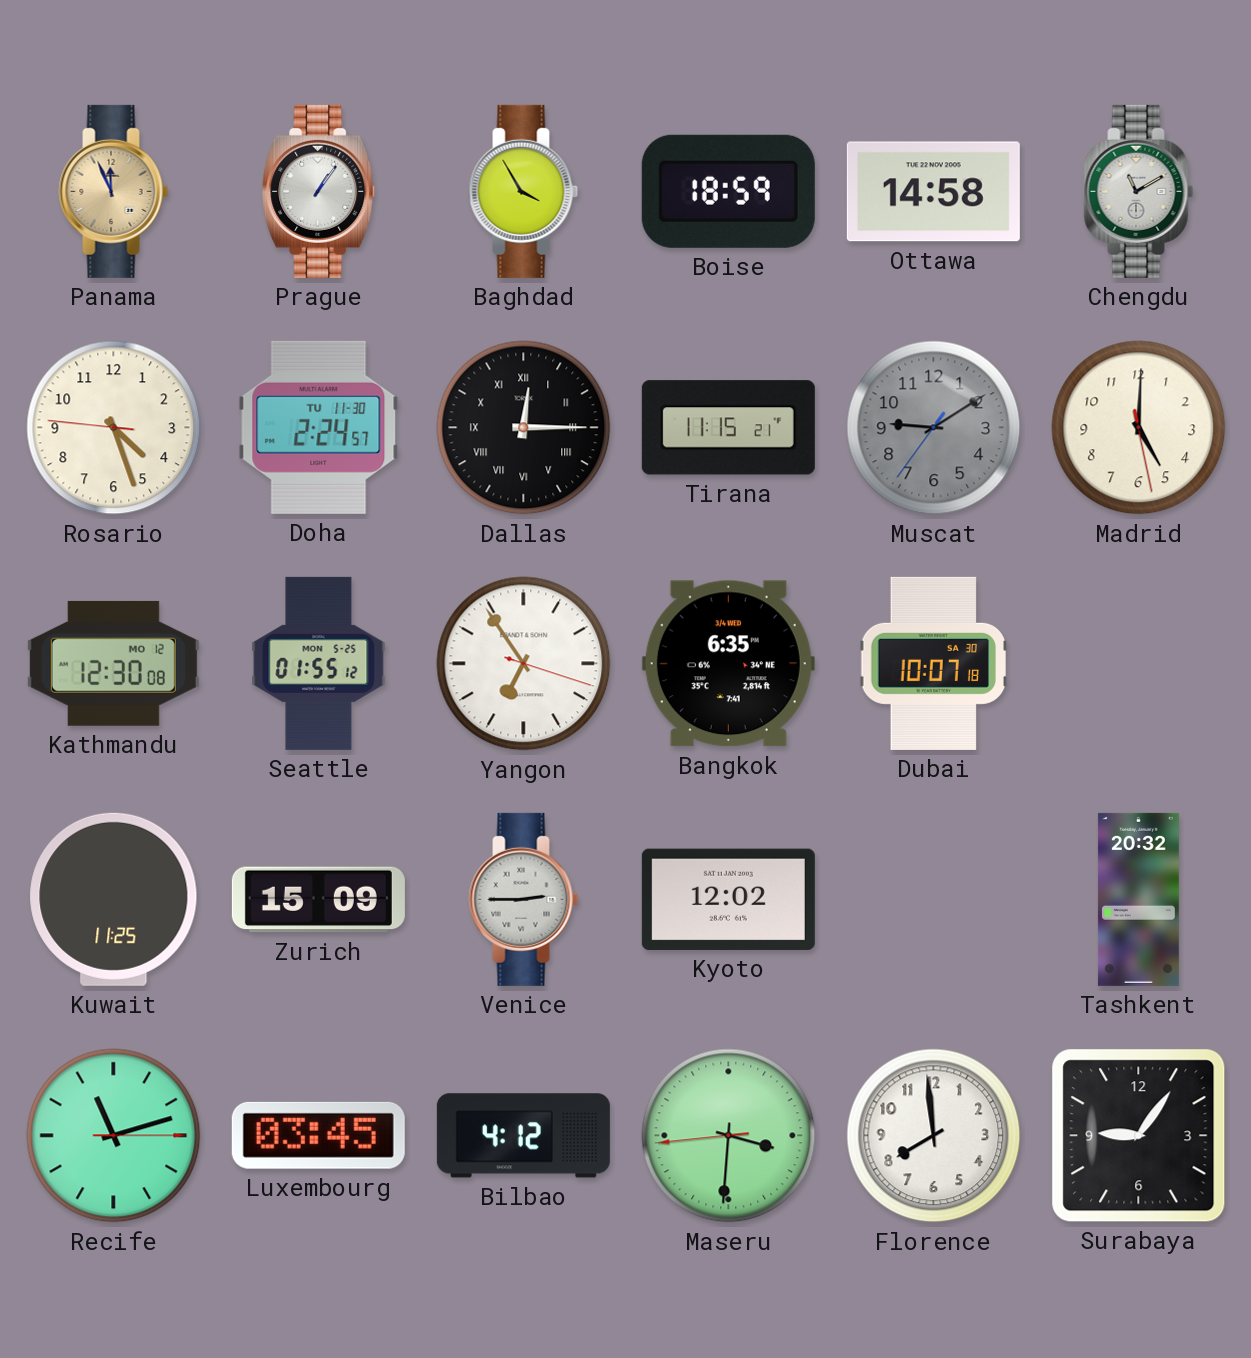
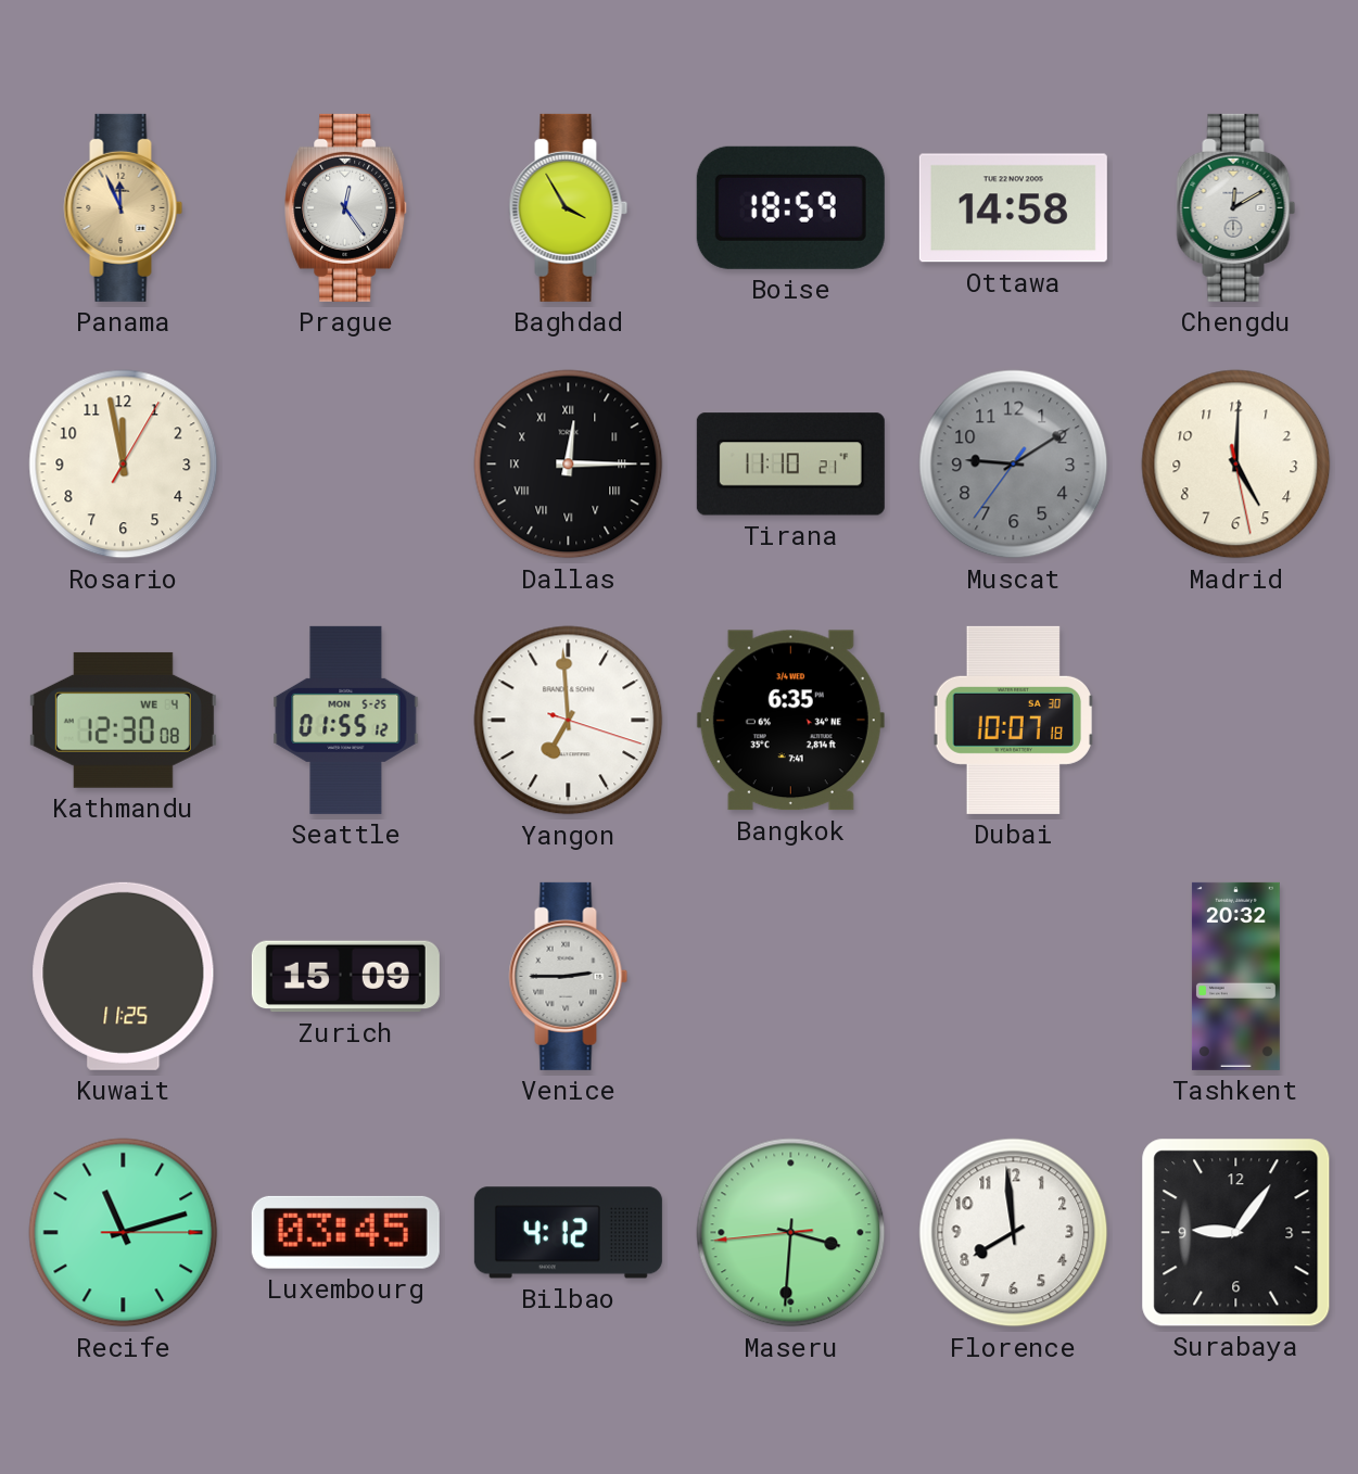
Prague: 1:06 -> 12:24 (346, 207)
Chengdu: 11:10 -> 12:10 (1236, 207)
Rosario: 4:26 -> 11:58 (124, 465)
Doha: 2:24 -> none (319, 427)
Tirana: 11:15 -> 11:10 (790, 465)
Kathmandu date: MO 12 -> WE 4 (123, 720)
Yangon: 6:54 -> 6:59 (569, 721)
Kyoto: 12:02 -> none (728, 899)
